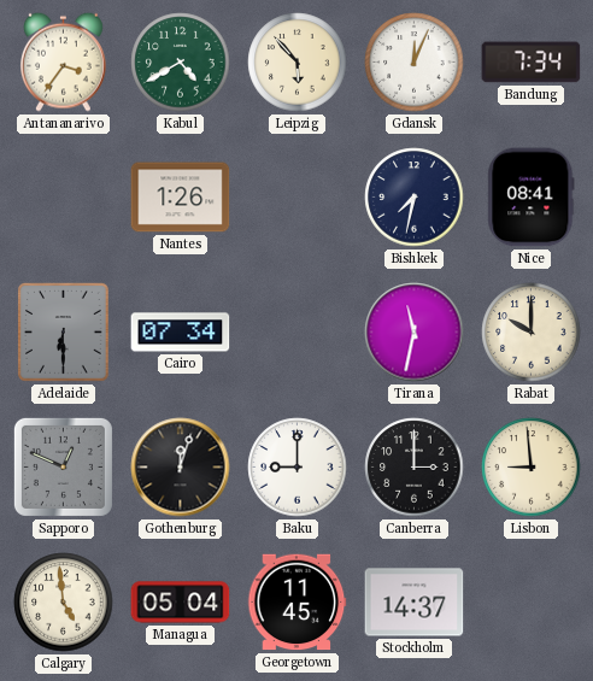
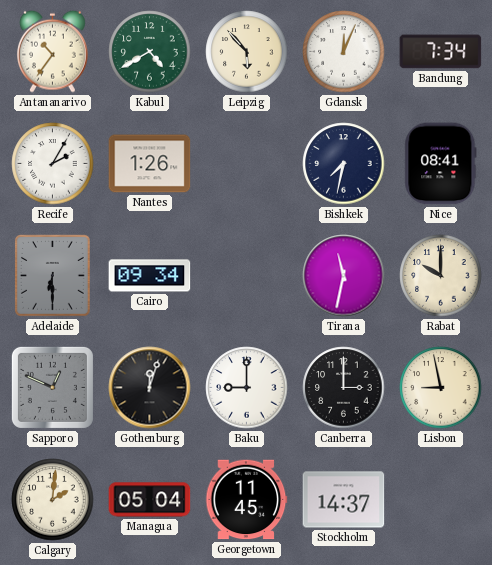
Antananarivo: 3:36 -> 10:36 (53, 51)
Recife: none -> 2:05 (53, 164)
Cairo: 07:34 -> 09:34 (150, 276)
Lisbon: 8:59 -> 8:58 (441, 388)
Calgary: 4:59 -> 2:01 (53, 500)
